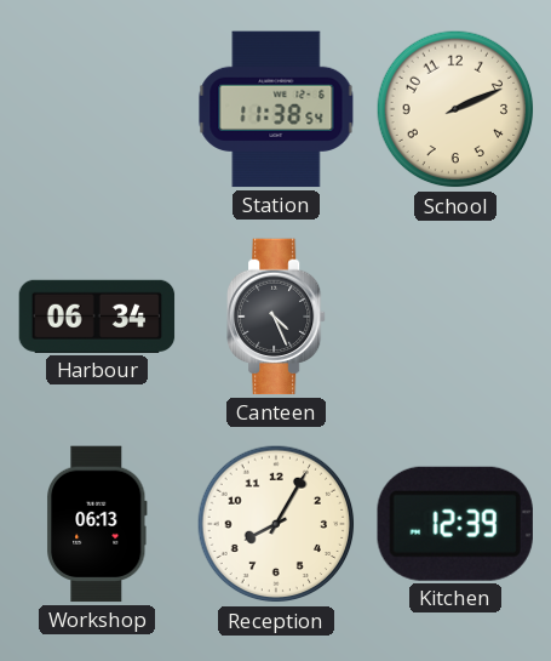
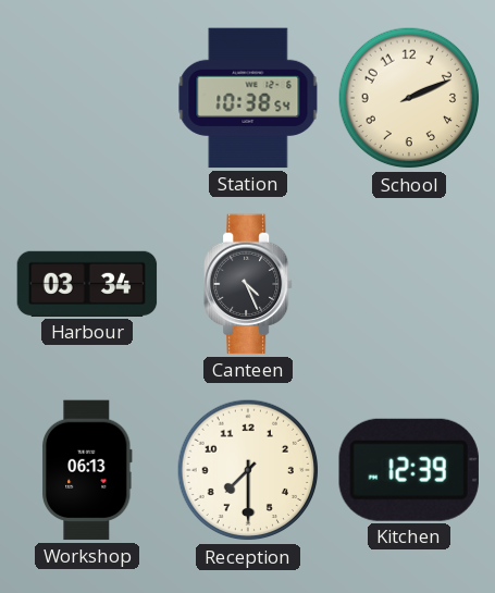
Station: 11:38 -> 10:38 (248, 98)
Harbour: 06:34 -> 03:34 (87, 284)
Reception: 8:05 -> 7:30 (248, 470)
